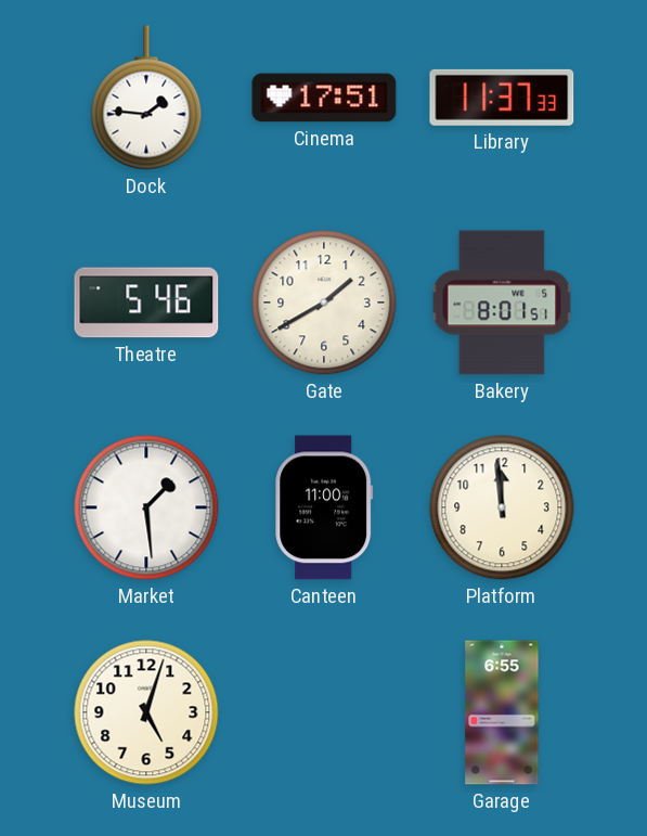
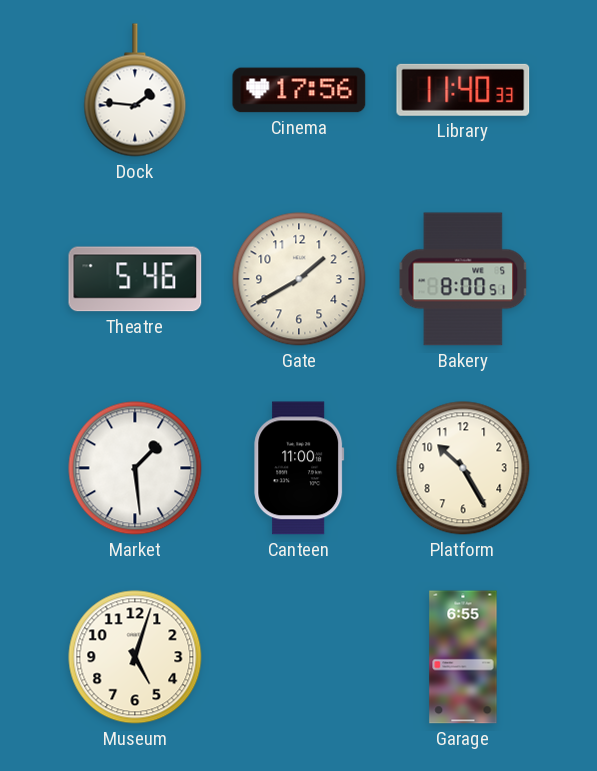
Cinema: 17:51 -> 17:56 (299, 90)
Library: 11:37 -> 11:40 (463, 90)
Bakery: 8:01 -> 8:00 (463, 279)
Platform: 11:59 -> 10:25 (463, 468)
